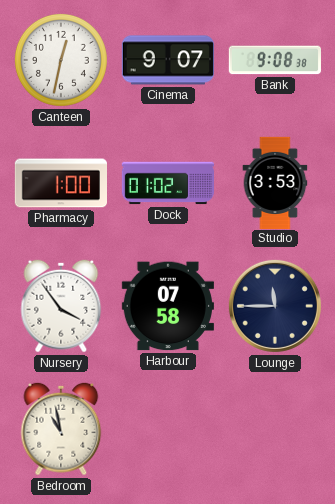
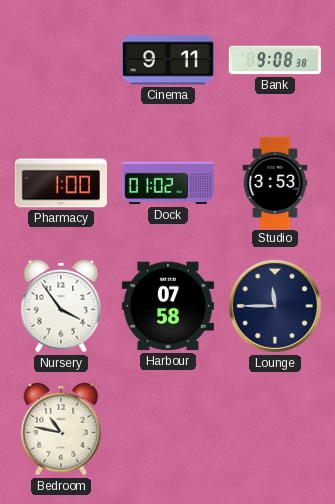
Canteen: 12:32 -> none (61, 60)
Cinema: 9:07 -> 9:11 (167, 60)
Bedroom: 10:58 -> 10:47 (61, 429)
